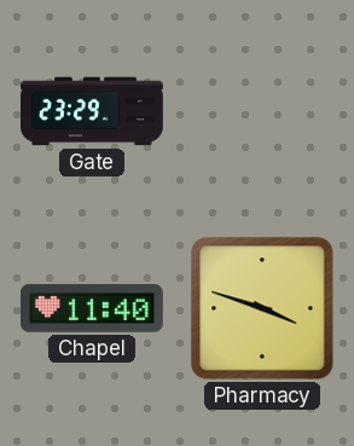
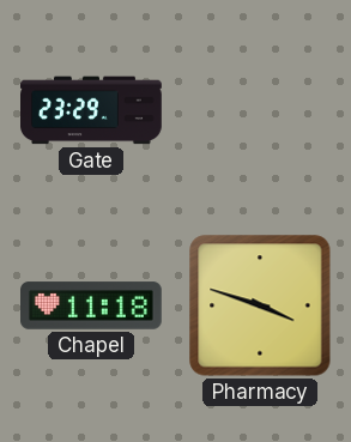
Chapel: 11:40 -> 11:18 (92, 305)
